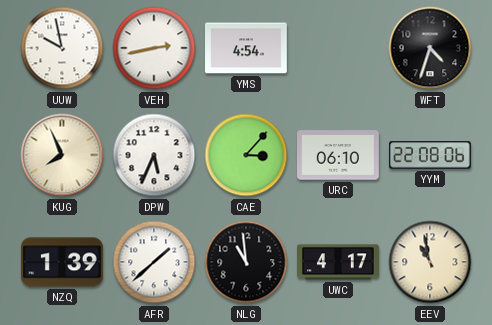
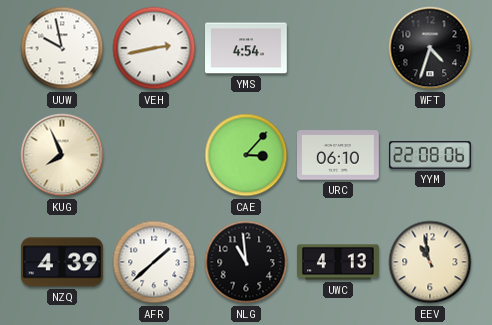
DPW: 5:34 -> none (154, 155)
NZQ: 1:39 -> 4:39 (62, 262)
UWC: 4:17 -> 4:13 (339, 262)
